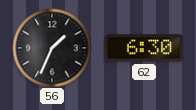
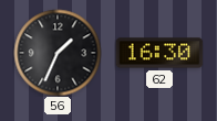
62: 6:30 -> 16:30 (159, 53)
